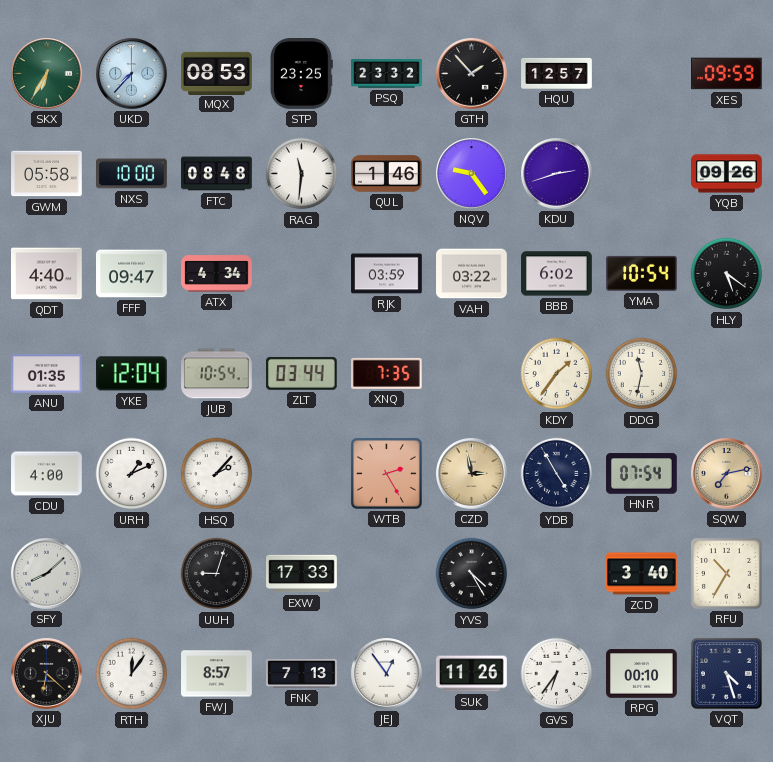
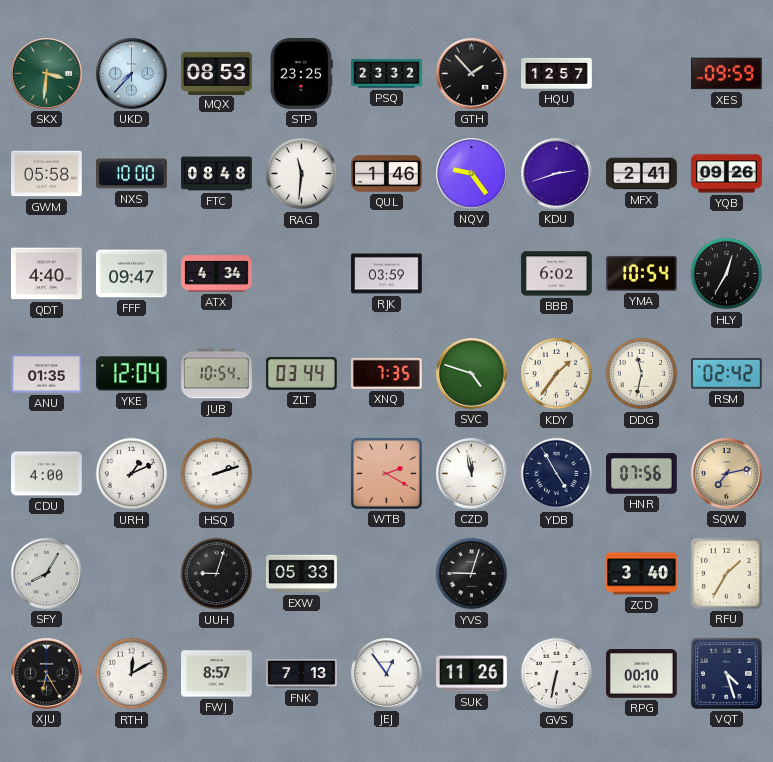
SKX: 6:35 -> 3:31 (47, 74)
MFX: none -> 2:41 (642, 174)
VAH: 03:22 -> none (472, 274)
HLY: 5:21 -> 12:35 (727, 274)
SVC: none -> 4:48 (472, 374)
RSM: none -> 02:42 (727, 374)
HSQ: 2:07 -> 2:12 (217, 474)
WTB: 2:25 -> 2:20 (386, 473)
CZD: 2:58 -> 11:58 (472, 474)
CZD dial: champagne -> white (472, 474)
HNR: 07:54 -> 07:56 (642, 474)
SFY: 8:08 -> 8:05 (47, 574)
EXW: 17:33 -> 05:33 (302, 574)
YVS: 4:25 -> 9:03 (472, 574)
RFU: 10:35 -> 1:35 (726, 573)
XJU: 6:22 -> 6:25 (47, 674)
RTH: 12:06 -> 12:10 (132, 674)
GVS: 6:36 -> 6:32 (557, 674)
